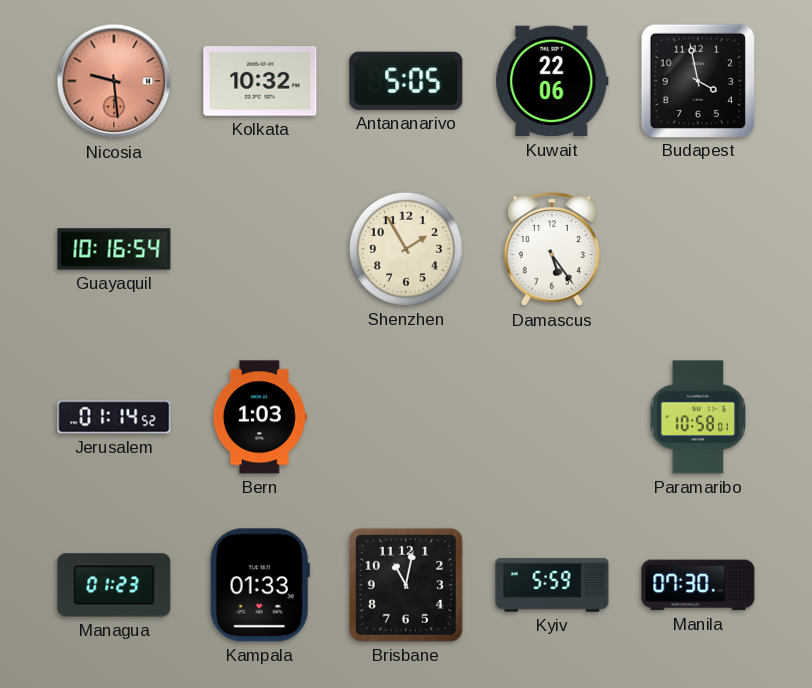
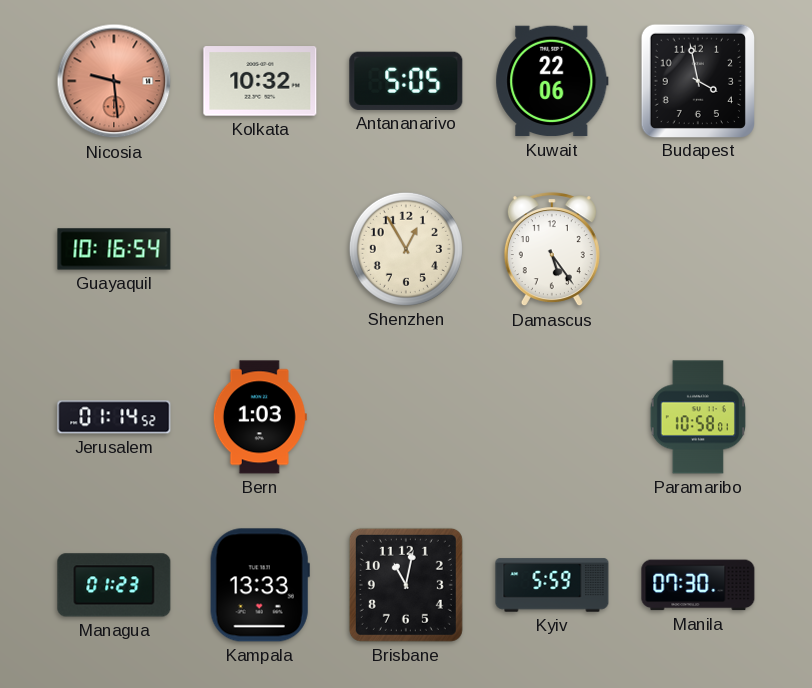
Shenzhen: 1:55 -> 12:55 (406, 249)
Kampala: 01:33 -> 13:33 (260, 585)
